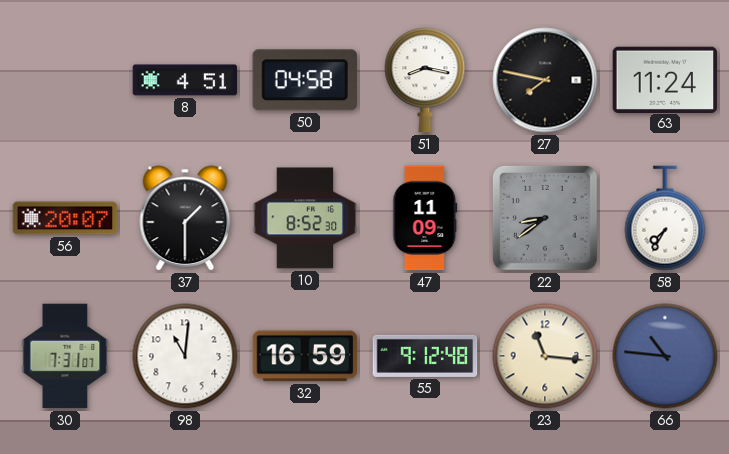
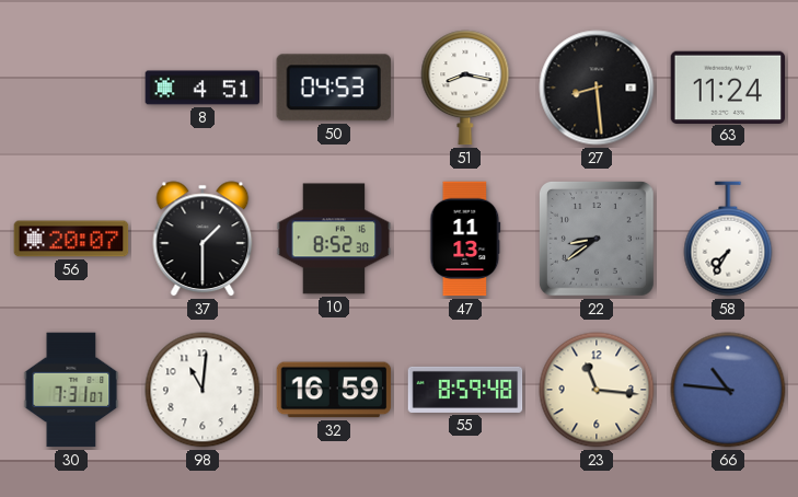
50: 04:58 -> 04:53 (334, 88)
27: 7:47 -> 8:29 (597, 88)
47: 11:09 -> 11:13 (465, 239)
55: 9:12 -> 8:59 (465, 390)
